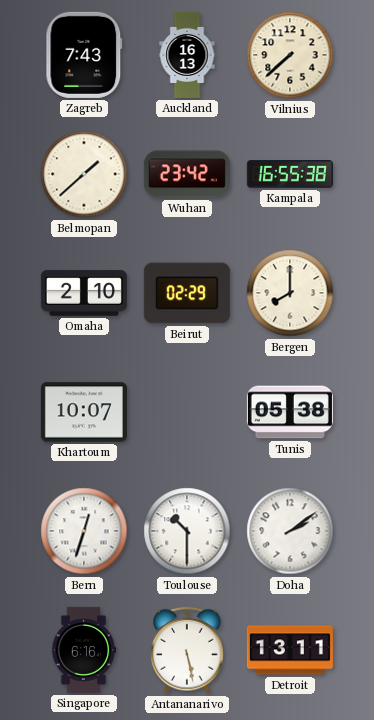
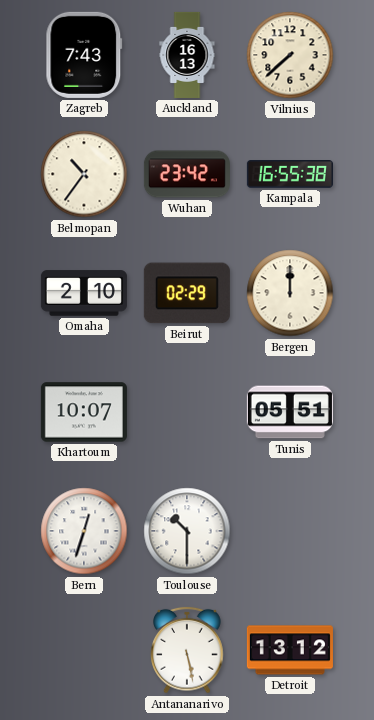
Belmopan: 1:38 -> 10:36 (84, 174)
Bergen: 8:00 -> 12:00 (290, 293)
Tunis: 05:38 -> 05:51 (290, 412)
Doha: 2:09 -> none (290, 531)
Singapore: 6:16 -> none (84, 650)
Detroit: 13:11 -> 13:12 (290, 650)
